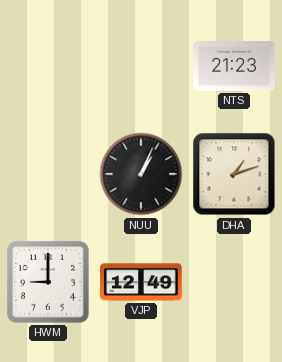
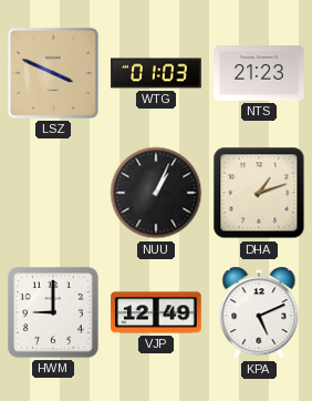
LSZ: none -> 3:49 (53, 73)
WTG: none -> 01:03 (156, 73)
KPA: none -> 5:11 (259, 312)
